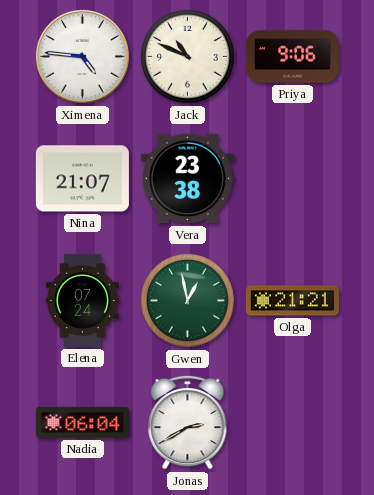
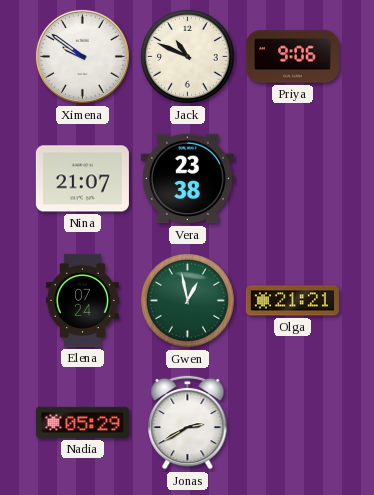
Ximena: 4:46 -> 9:51 (82, 56)
Nadia: 06:04 -> 05:29 (82, 422)
